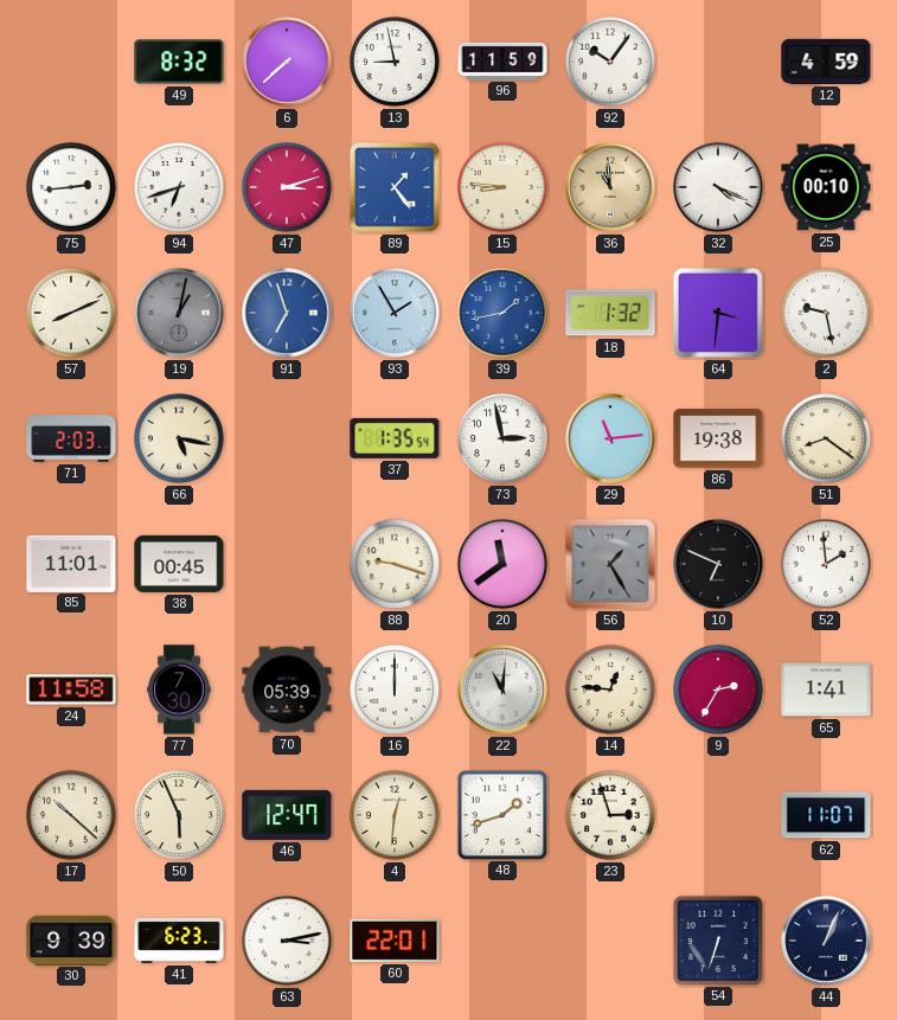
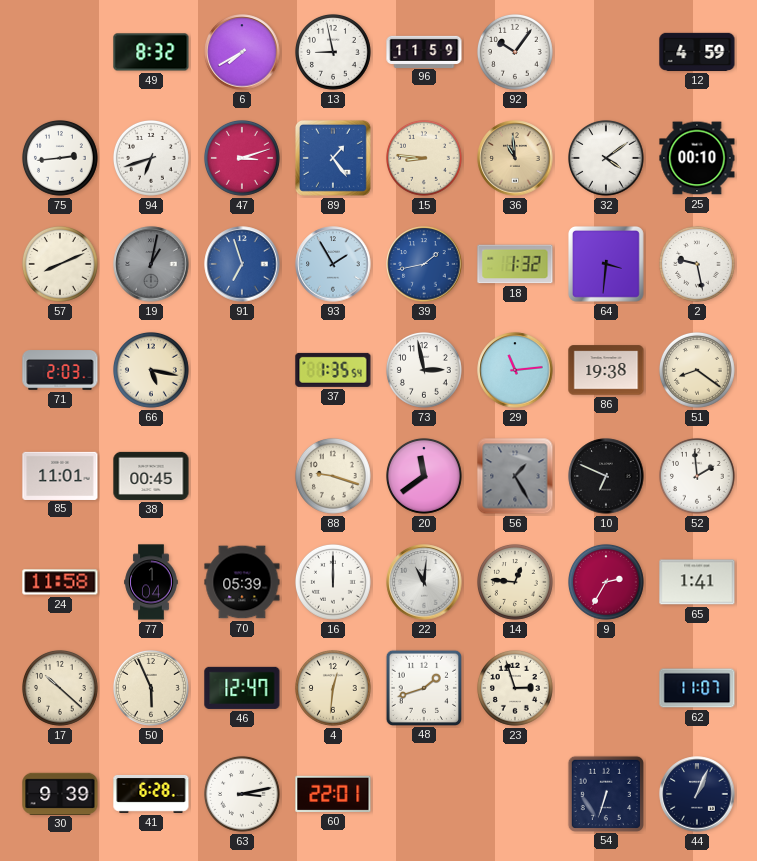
6: 7:38 -> 7:40 (242, 52)
32: 4:19 -> 4:09 (607, 159)
77: 7:30 -> 1:04 (151, 582)
41: 6:23 -> 6:28 (151, 794)
